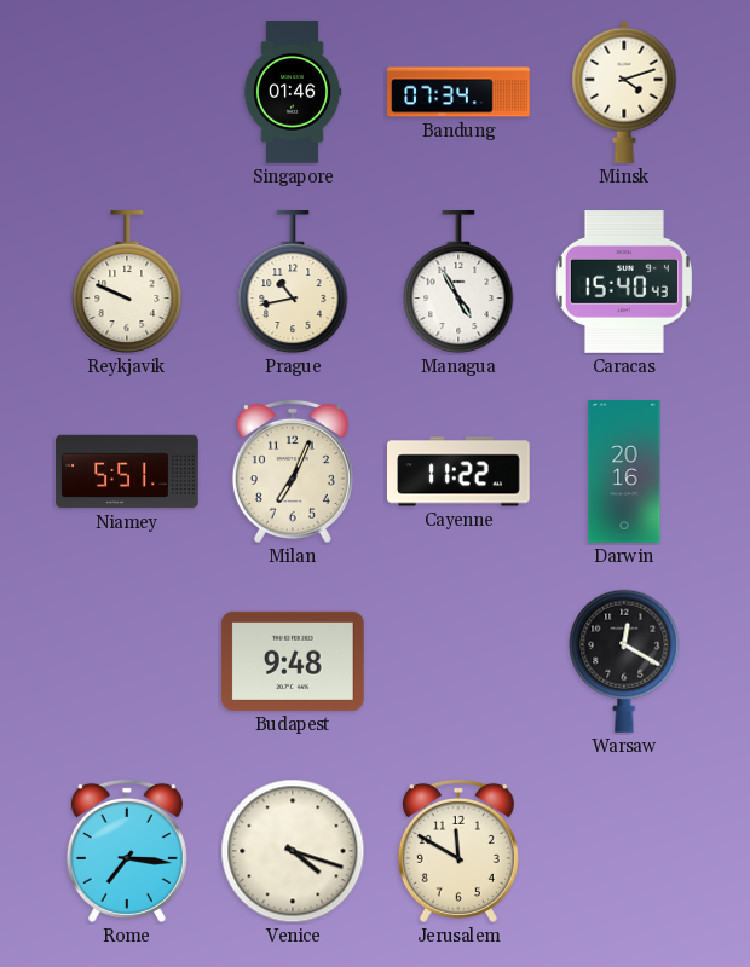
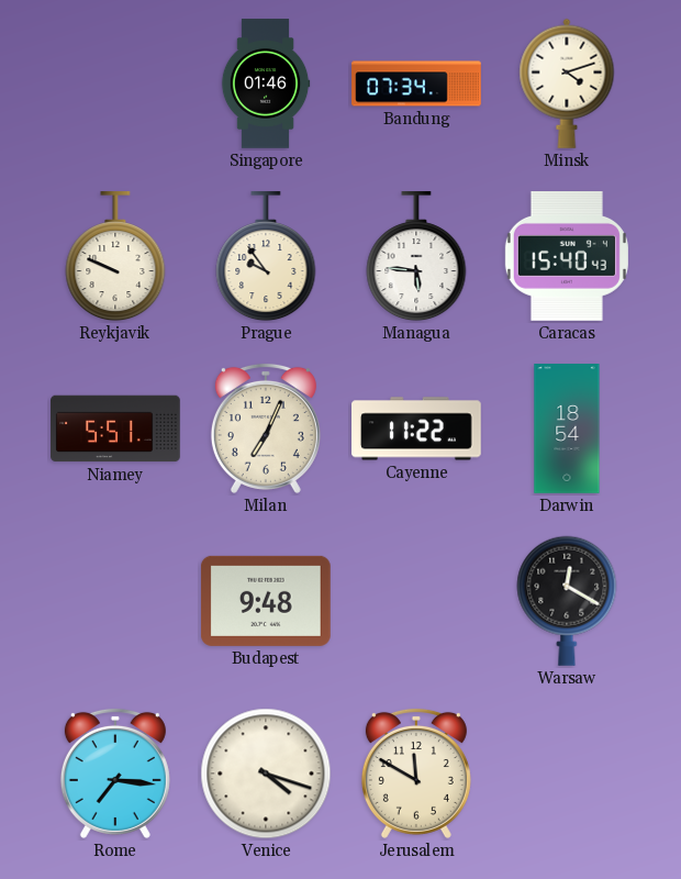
Prague: 10:43 -> 9:54 (266, 257)
Managua: 4:55 -> 5:46 (416, 257)
Darwin: 20:16 -> 18:54 (567, 429)
